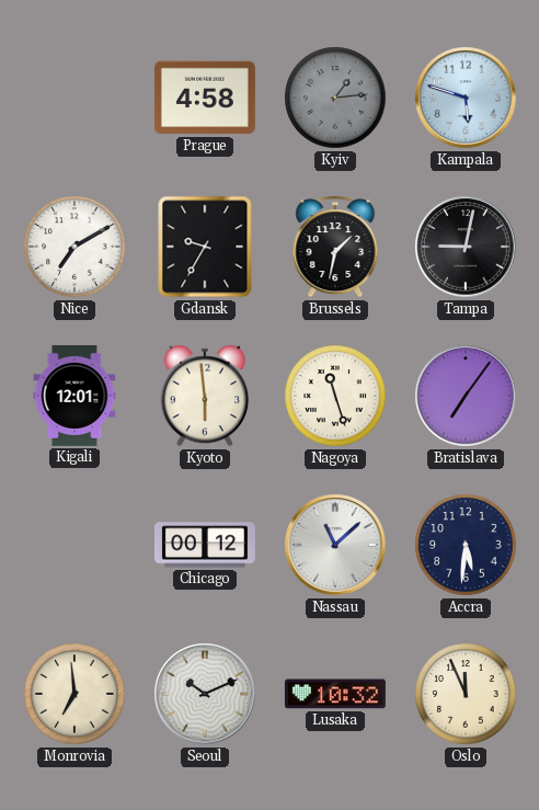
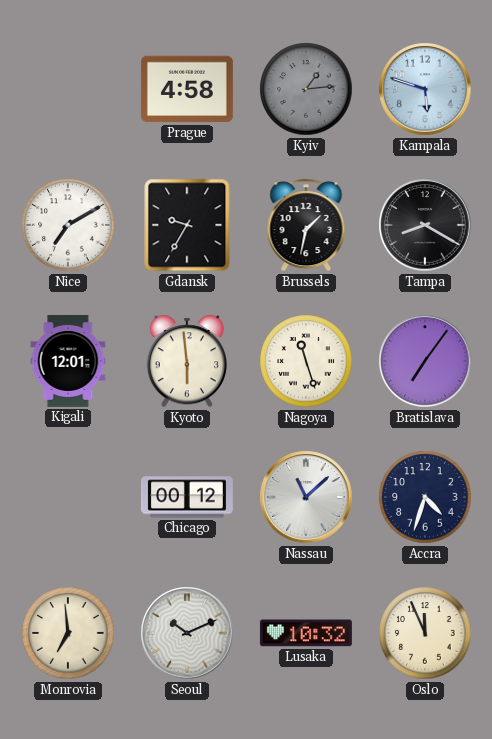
Tampa: 9:02 -> 8:20 (425, 225)
Accra: 5:31 -> 4:33 (425, 497)
